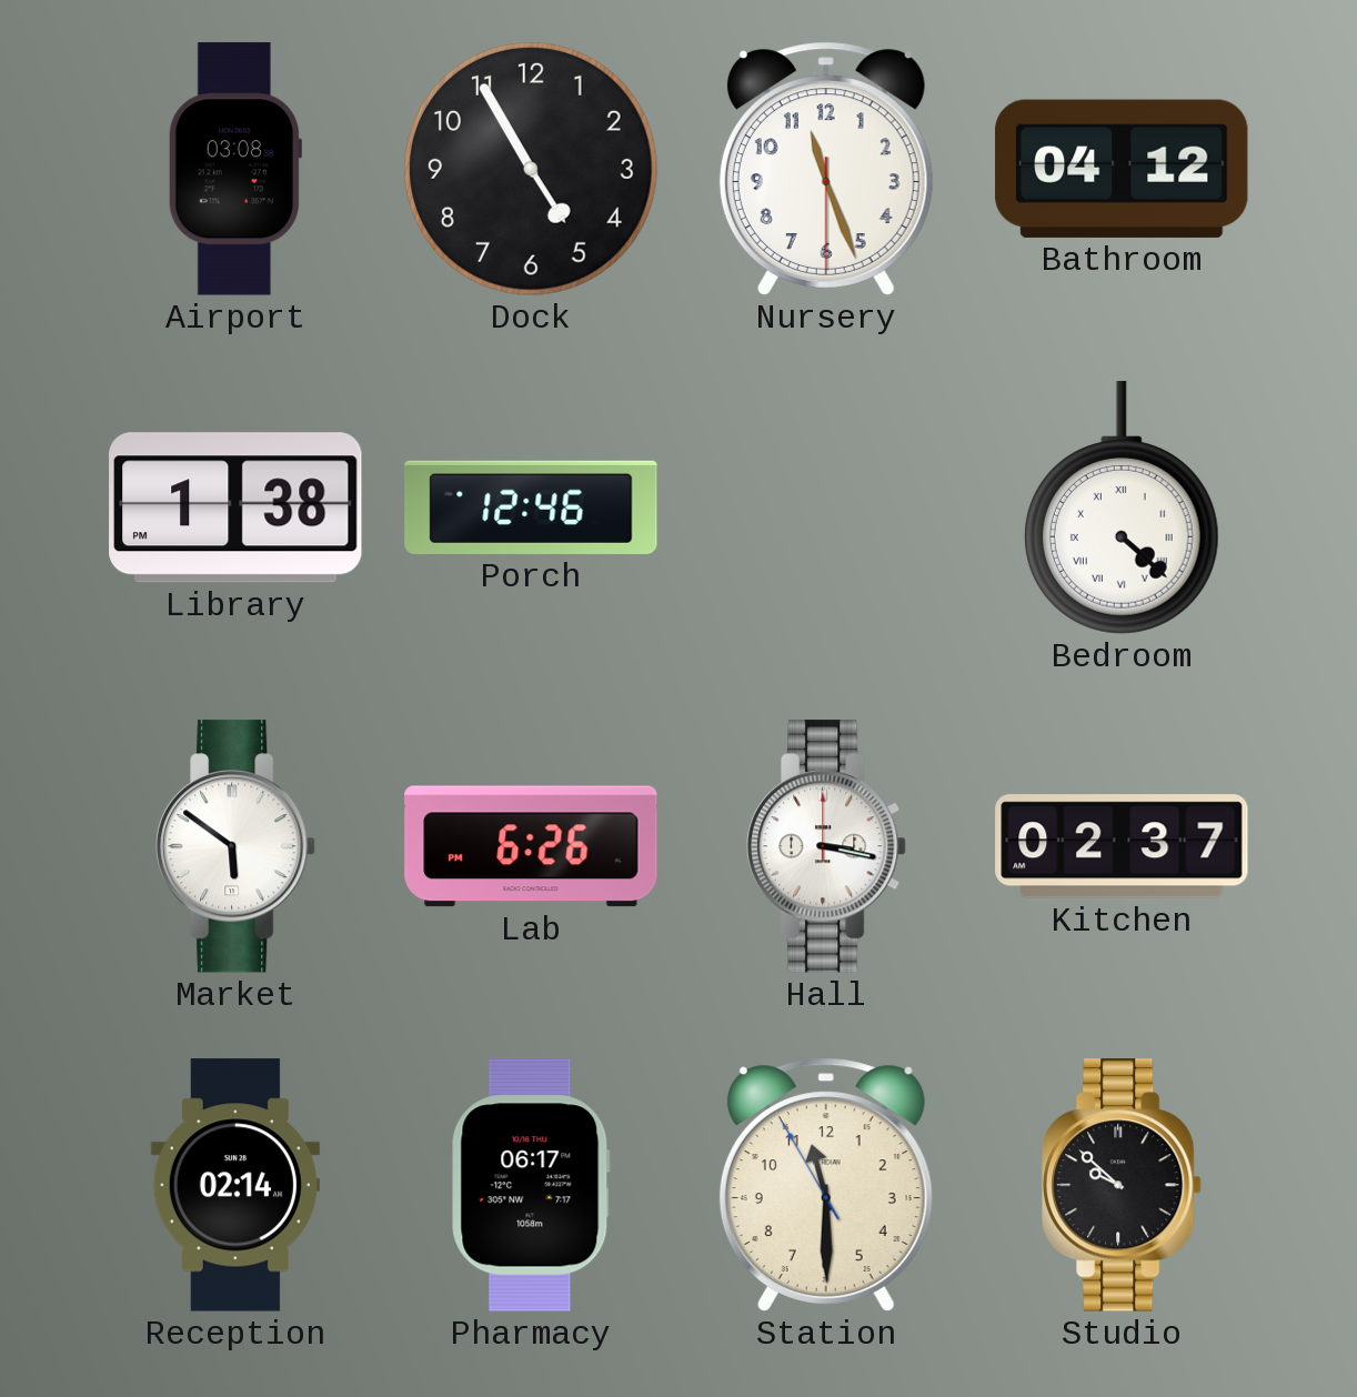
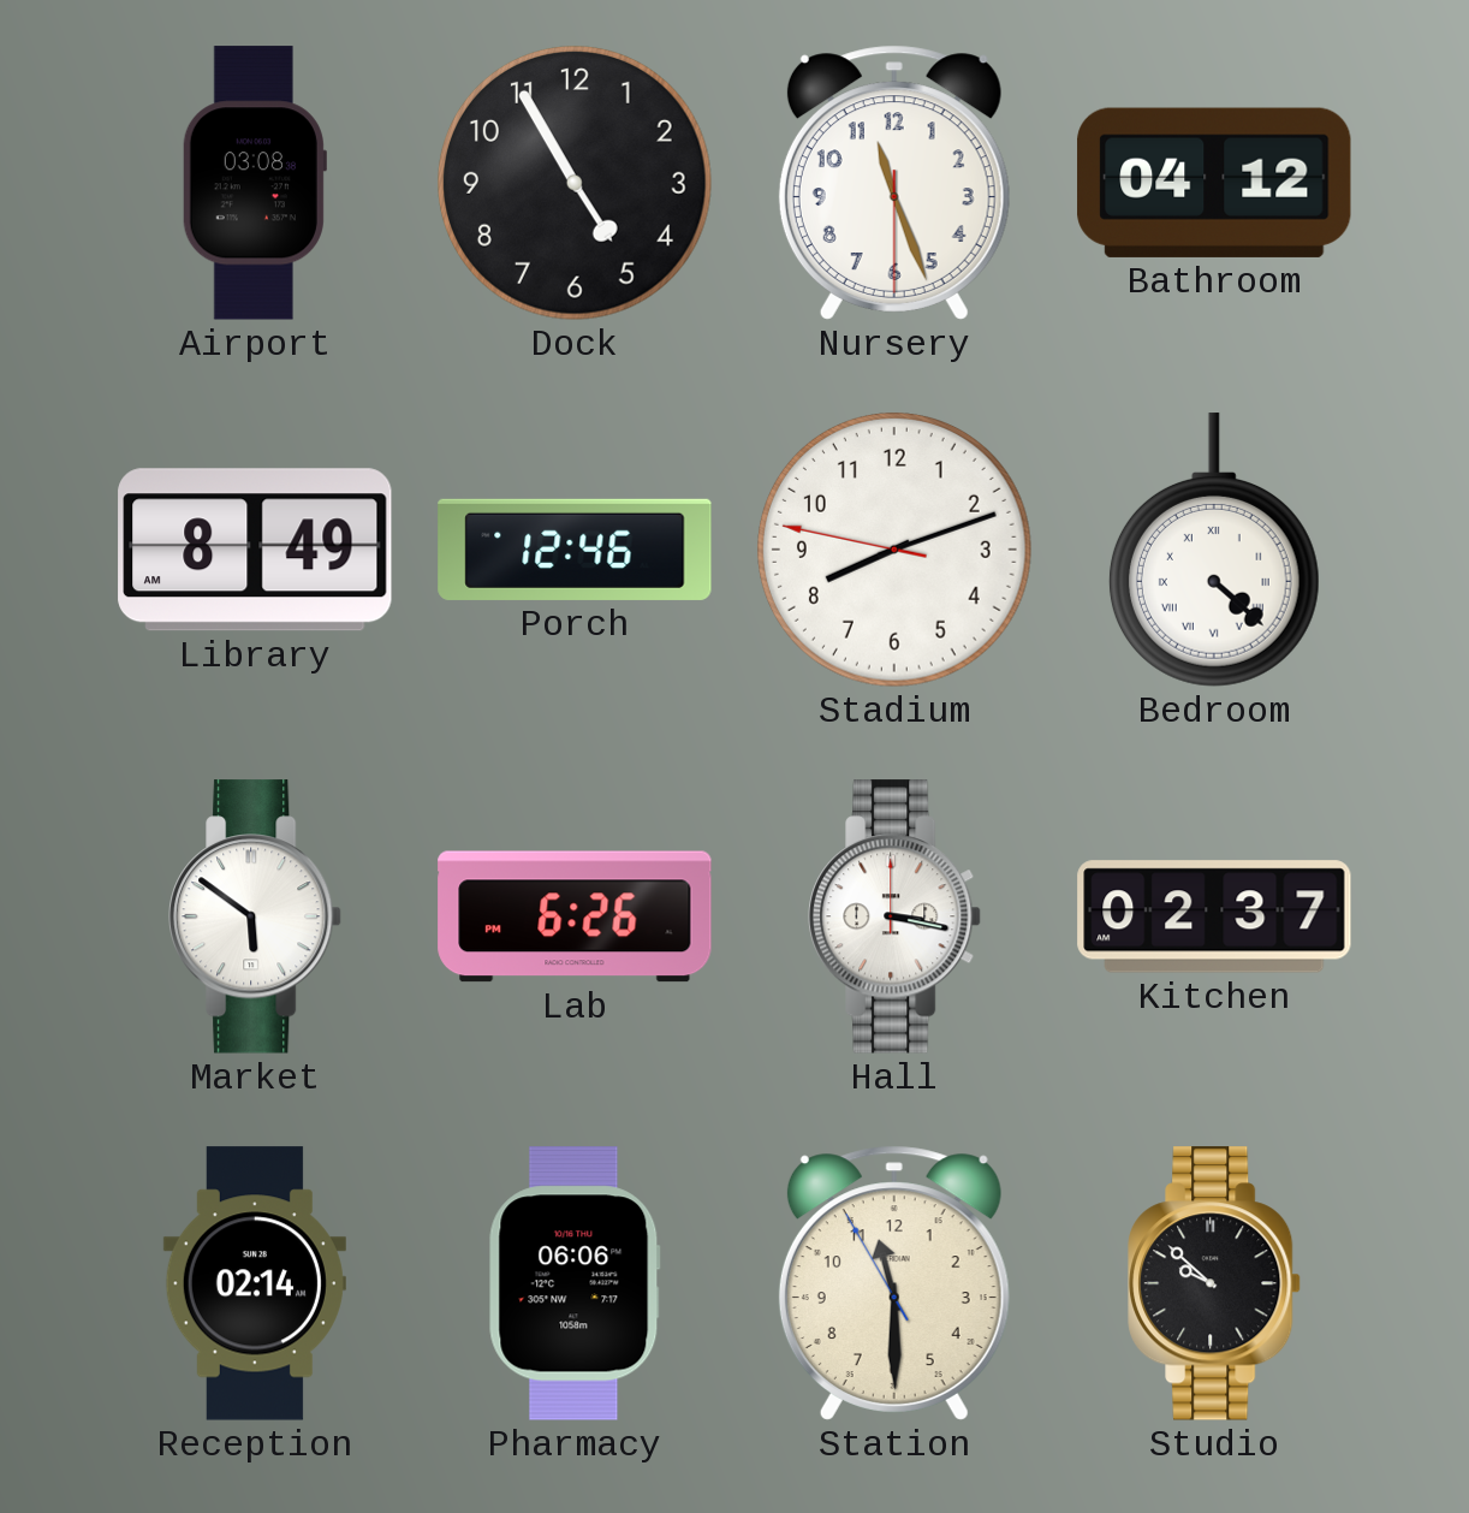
Library: 1:38 -> 8:49 (255, 550)
Stadium: none -> 8:11 (894, 550)
Pharmacy: 06:17 -> 06:06 (575, 1283)
